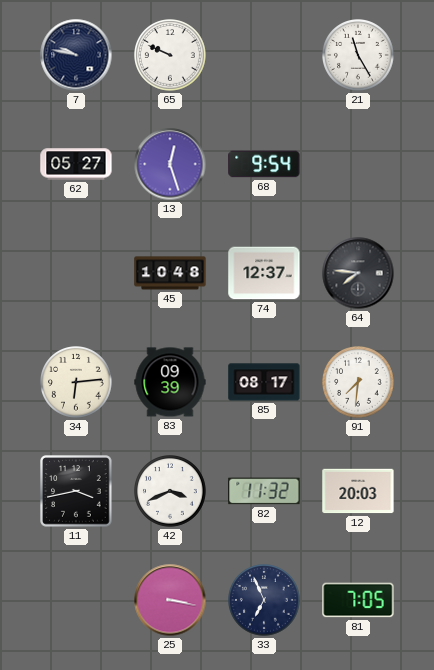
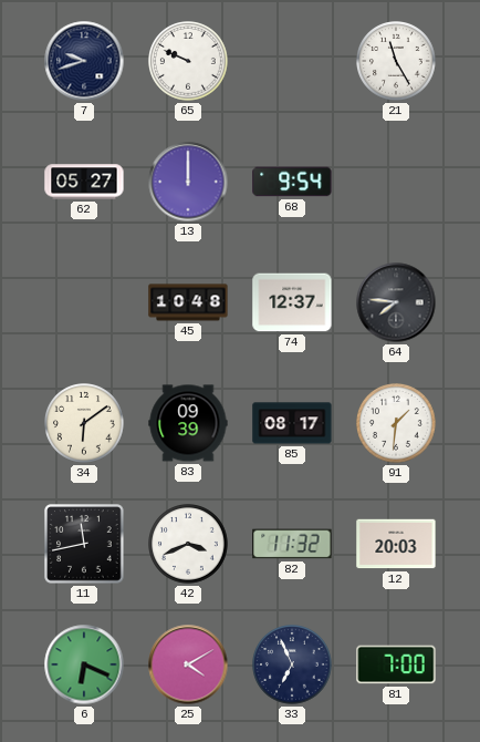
7: 9:47 -> 9:42 (84, 61)
13: 12:27 -> 12:00 (188, 182)
34: 6:14 -> 6:09 (85, 424)
91: 7:31 -> 1:31 (397, 424)
11: 3:43 -> 11:43 (84, 544)
6: none -> 6:19 (84, 664)
25: 3:17 -> 4:10 (188, 664)
81: 7:05 -> 7:00 (396, 664)
